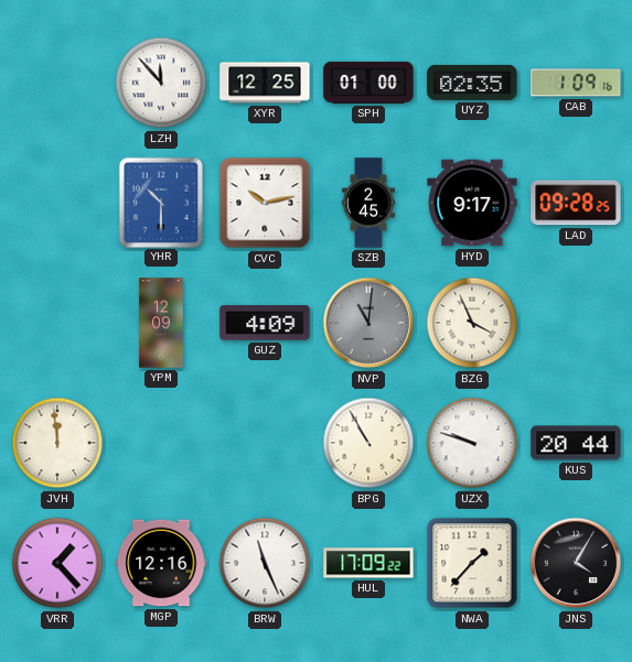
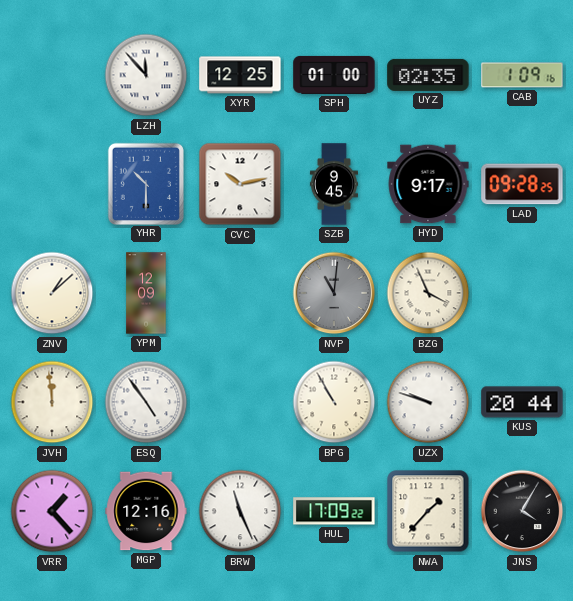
SZB: 2:45 -> 9:45 (334, 184)
ZNV: none -> 1:08 (52, 293)
GUZ: 4:09 -> none (265, 323)
ESQ: none -> 4:54 (146, 402)
